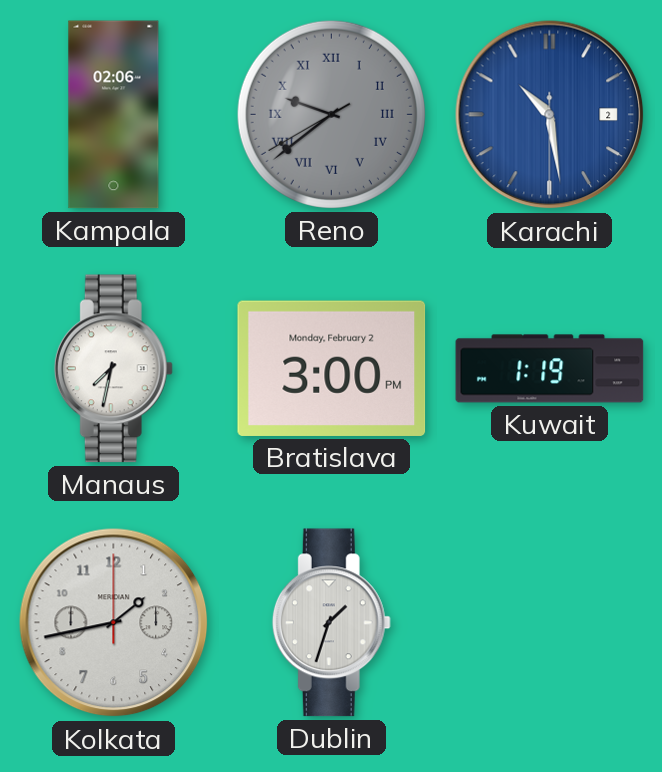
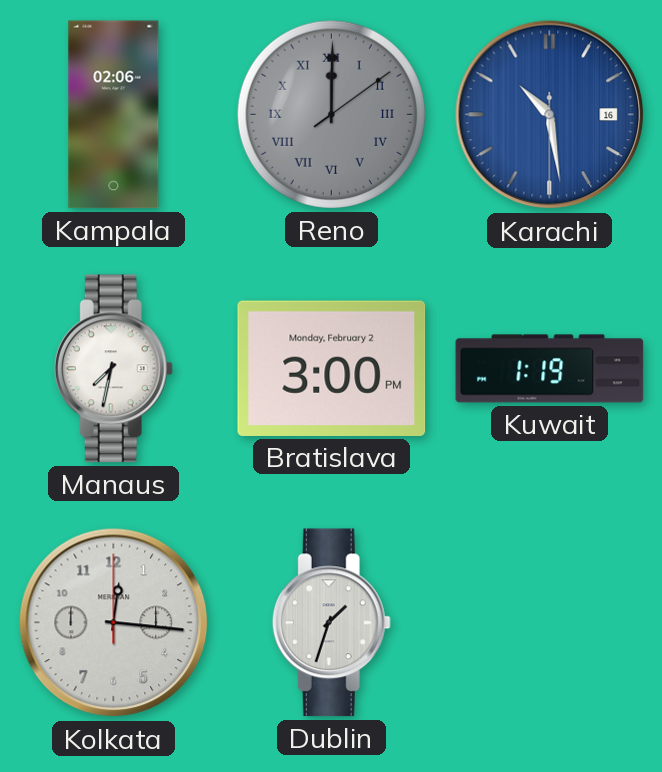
Reno: 9:38 -> 12:00 (331, 114)
Karachi date: 2 -> 16 (550, 115)
Kolkata: 1:43 -> 12:16 (114, 623)
